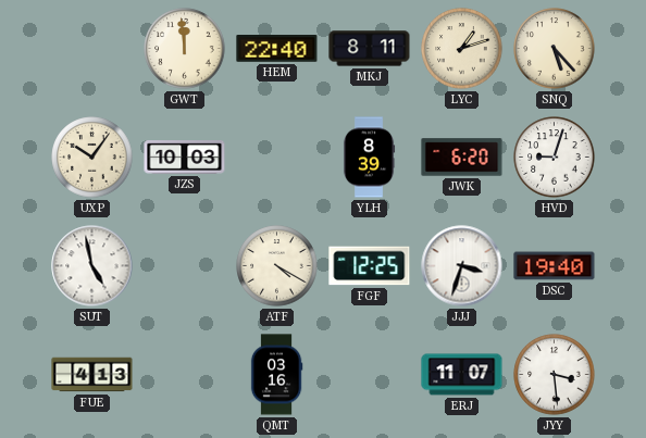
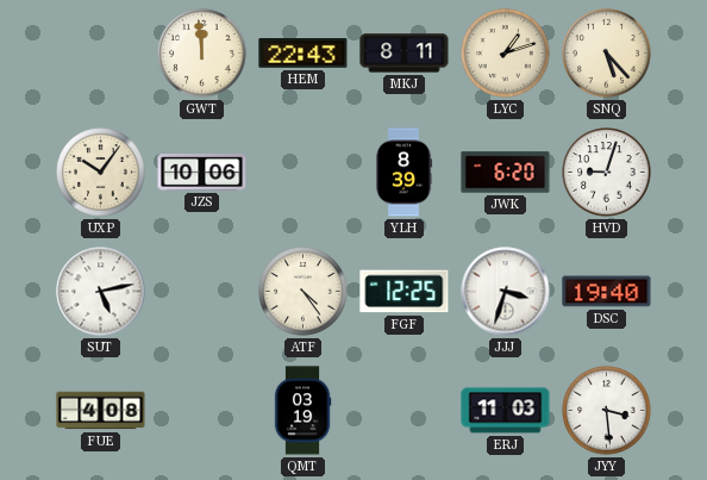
HEM: 22:40 -> 22:43 (304, 54)
JZS: 10:03 -> 10:06 (202, 173)
SUT: 4:58 -> 5:13 (101, 292)
ATF: 4:20 -> 4:24 (304, 292)
FUE: 4:13 -> 4:08 (101, 411)
QMT: 03:16 -> 03:19 (302, 411)
ERJ: 11:07 -> 11:03 (506, 411)
